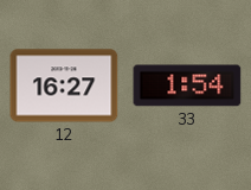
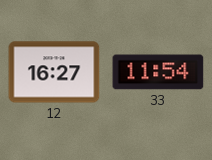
33: 1:54 -> 11:54 (158, 72)
